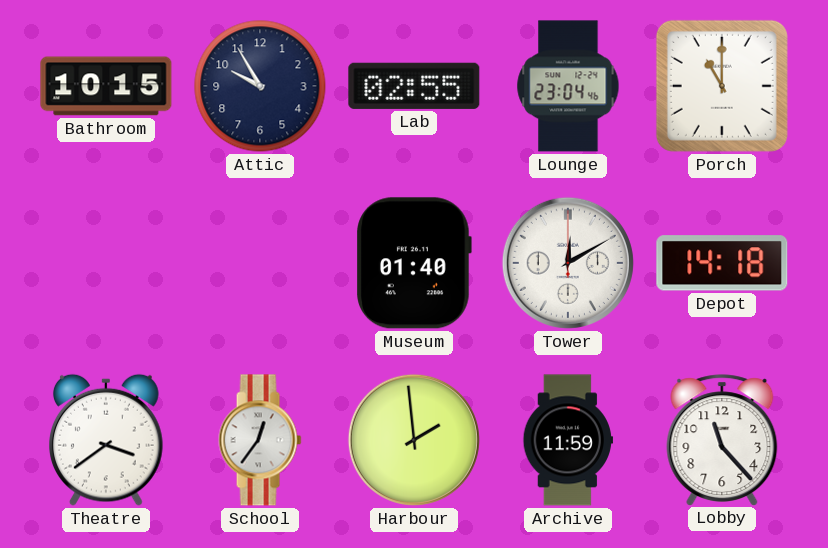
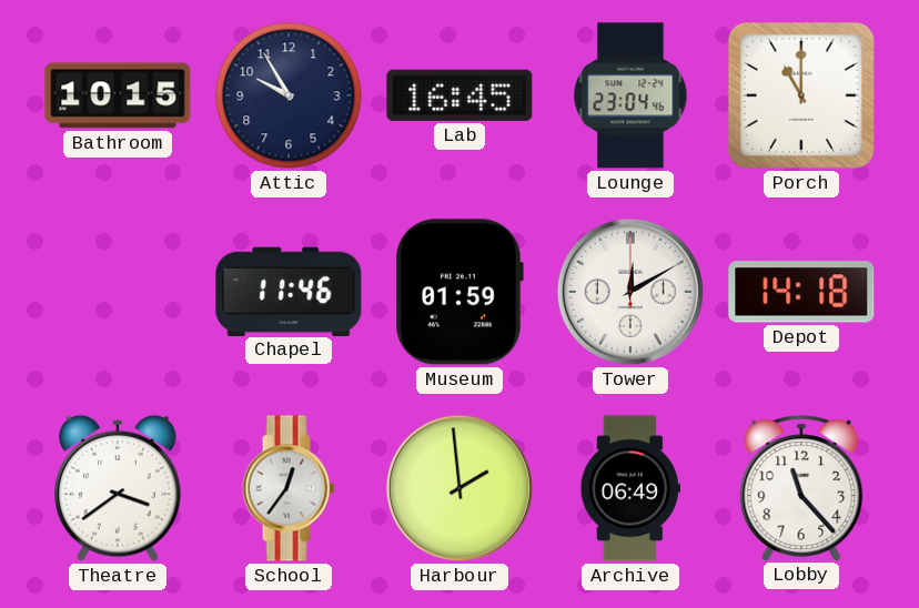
Lab: 02:55 -> 16:45 (459, 95)
Chapel: none -> 11:46 (289, 291)
Museum: 01:40 -> 01:59 (459, 292)
Archive: 11:59 -> 06:49 (629, 488)
